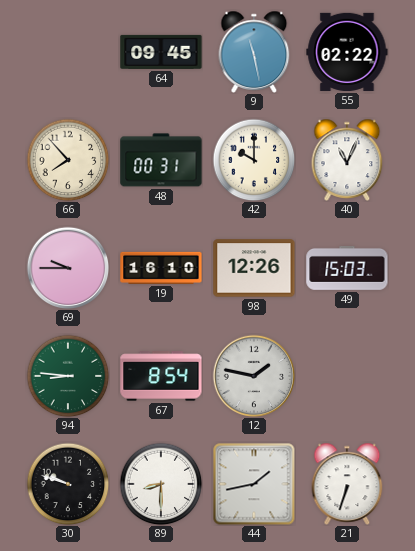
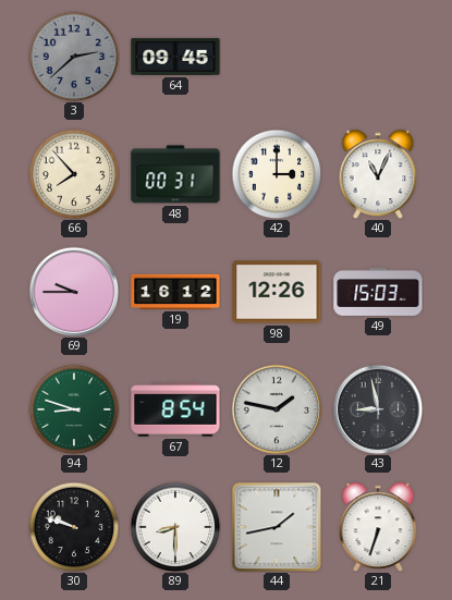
3: none -> 2:38 (74, 57)
9: 11:28 -> none (254, 52)
55: 02:22 -> none (347, 52)
42: 10:00 -> 3:00 (277, 174)
19: 16:10 -> 16:12 (175, 292)
94: 8:46 -> 8:48 (74, 409)
43: none -> 8:58 (378, 409)
